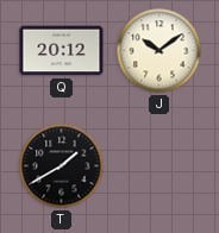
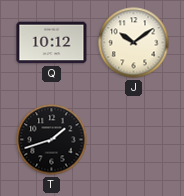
Q: 20:12 -> 10:12 (52, 43)
T: 1:40 -> 1:42 (52, 140)
